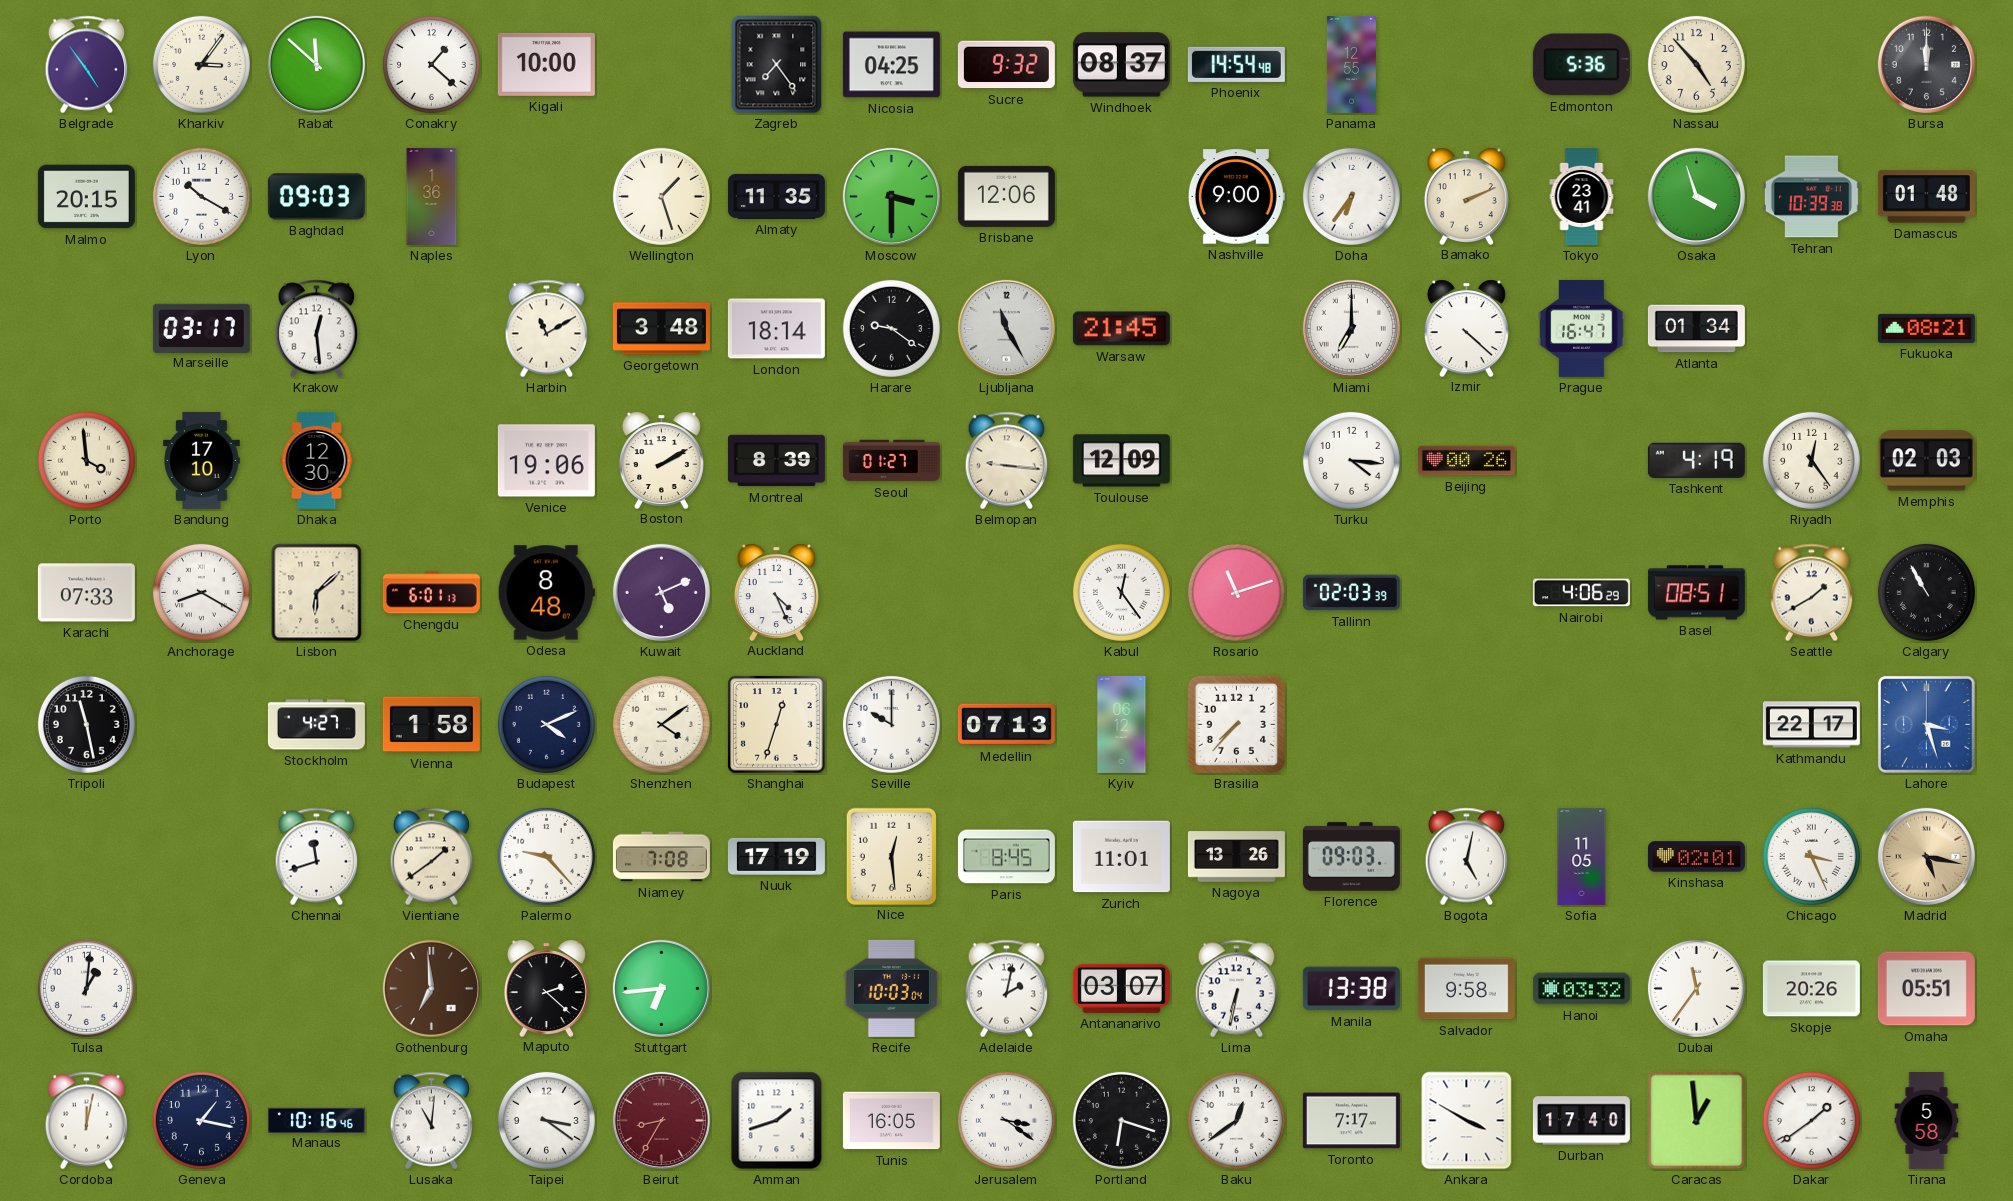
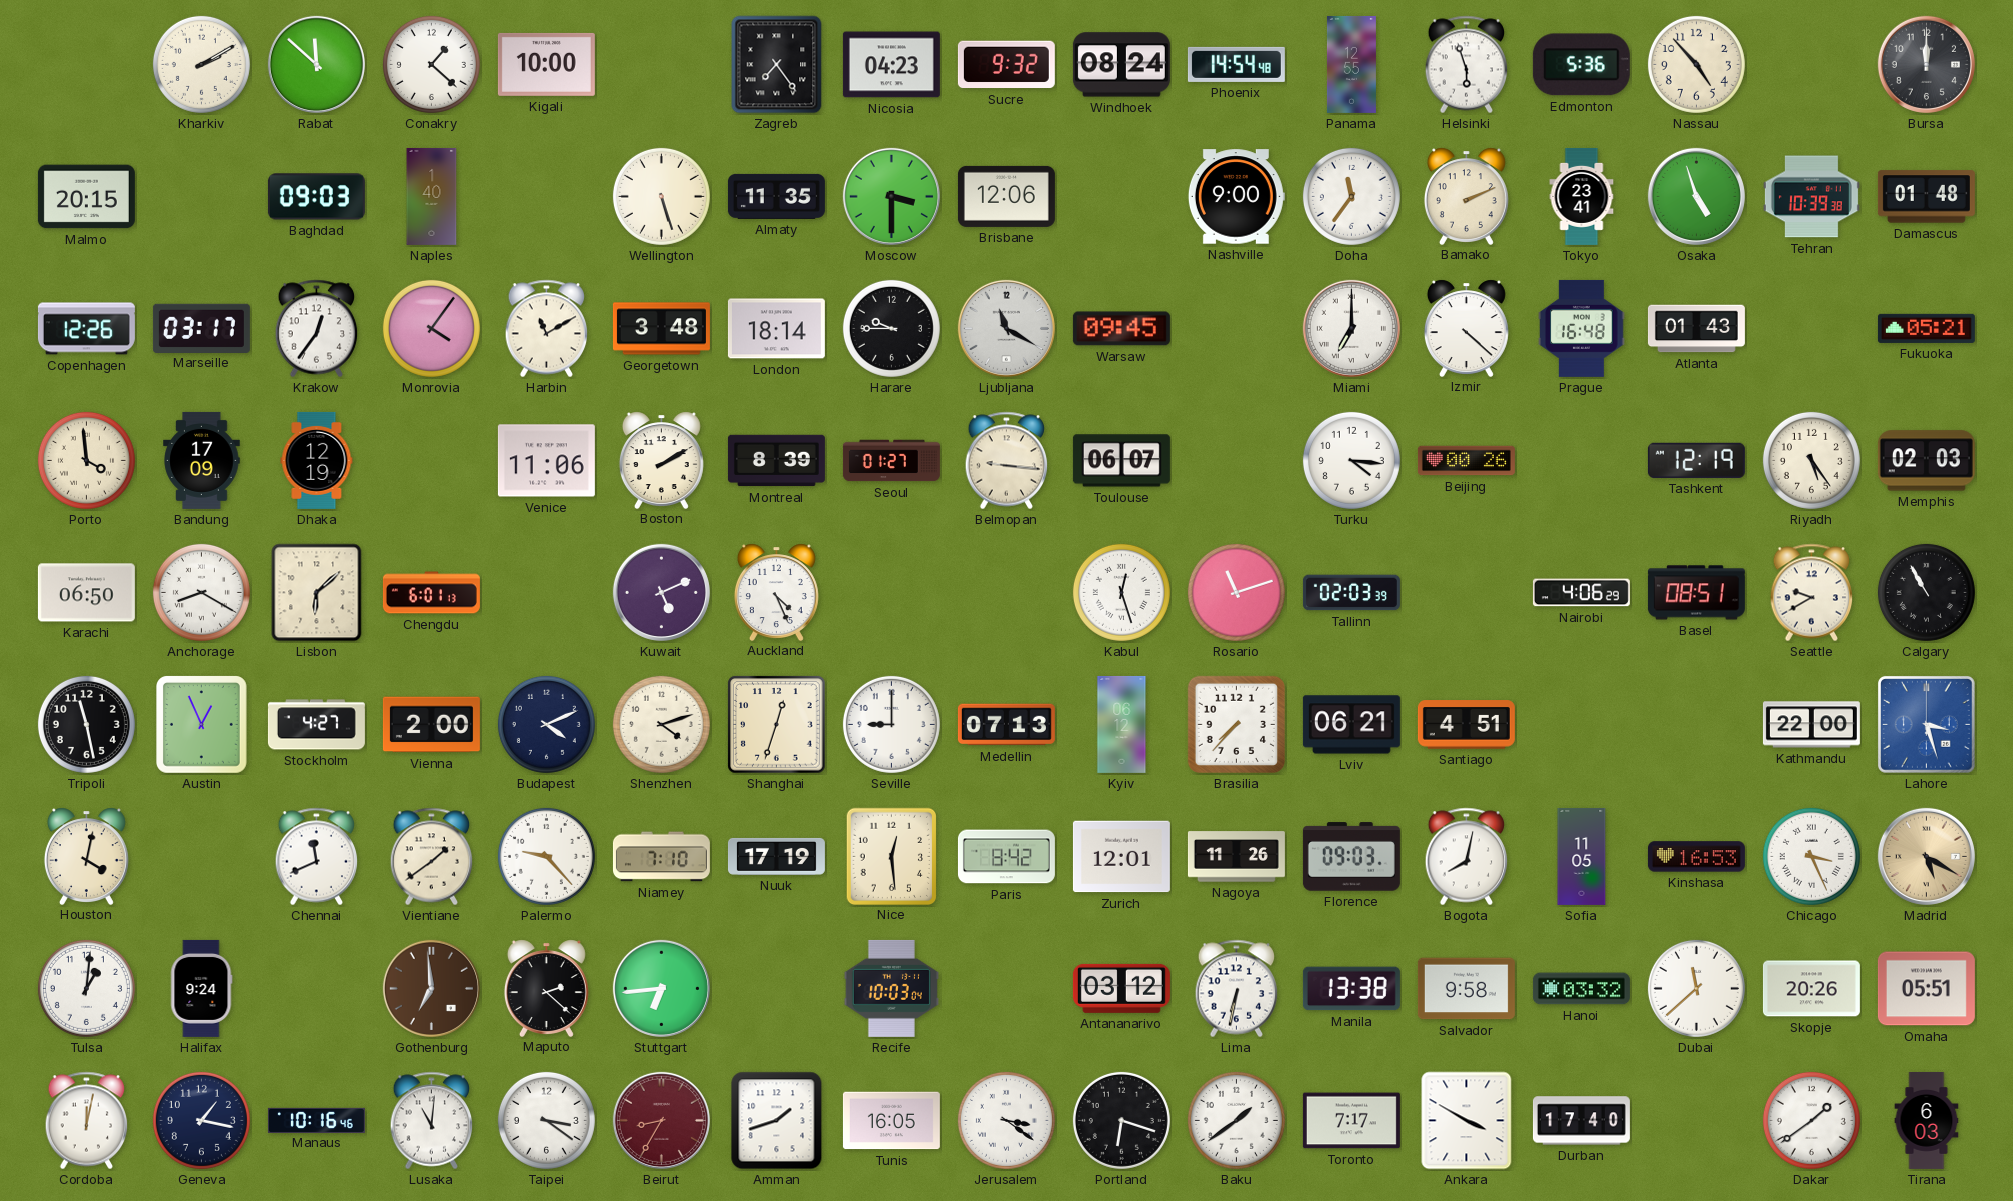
Belgrade: 4:54 -> none (87, 65)
Kharkiv: 3:06 -> 2:10 (201, 64)
Nicosia: 04:25 -> 04:23 (891, 65)
Windhoek: 08:37 -> 08:24 (1121, 65)
Helsinki: none -> 5:57 (1467, 65)
Lyon: 10:20 -> none (201, 196)
Naples: 1:36 -> 1:40 (432, 196)
Wellington: 1:27 -> 5:27 (661, 196)
Doha: 6:36 -> 11:36 (1351, 196)
Osaka: 3:57 -> 4:57 (1696, 196)
Copenhagen: none -> 12:26 (86, 329)
Krakow: 12:29 -> 12:36 (317, 329)
Monrovia: none -> 4:06 (431, 328)
Harare: 9:21 -> 9:45 (891, 328)
Ljubljana: 11:25 -> 11:20 (1006, 328)
Warsaw: 21:45 -> 09:45 (1121, 329)
Prague: 16:47 -> 16:48 (1582, 328)
Atlanta: 01:34 -> 01:43 (1696, 329)
Fukuoka: 08:21 -> 05:21 (1926, 328)
Bandung: 17:10 -> 17:09 (202, 460)
Dhaka: 12:30 -> 12:19 (317, 460)
Venice: 19:06 -> 11:06 (546, 461)
Toulouse: 12:09 -> 06:07 (1121, 461)
Tashkent: 4:19 -> 12:19 (1696, 460)
Riyadh: 12:24 -> 5:24 (1811, 460)
Karachi: 07:33 -> 06:50 (86, 593)
Odesa: 8:48 -> none (546, 593)
Kabul: 12:24 -> 12:27 (1121, 592)
Seattle: 1:40 -> 9:40 (1812, 593)
Austin: none -> 12:56 (202, 725)
Vienna: 1:58 -> 2:00 (431, 725)
Shenzhen: 4:09 -> 4:12 (661, 724)
Seville: 10:00 -> 9:00 (891, 724)
Lviv: none -> 06:21 (1351, 725)
Santiago: none -> 4:51 (1466, 725)
Kathmandu: 22:17 -> 22:00 (1811, 725)
Houston: none -> 4:02 (86, 856)
Chennai: 11:42 -> 11:41 (317, 857)
Niamey: 7:08 -> 7:10 (661, 857)
Paris: 8:45 -> 8:42 (1006, 857)
Zurich: 11:01 -> 12:01 (1121, 857)
Nagoya: 13:26 -> 11:26 (1236, 857)
Bogota: 5:02 -> 8:02 (1467, 857)
Kinshasa: 02:01 -> 16:53 (1696, 857)
Madrid: 5:17 -> 5:20 (1926, 856)
Halifax: none -> 9:24 (201, 988)
Adelaide: 2:02 -> none (1007, 989)
Antananarivo: 03:07 -> 03:12 (1121, 988)
Dubai: 11:36 -> 11:38 (1696, 988)
Baku: 12:39 -> 1:39 (1236, 1120)
Caracas: 12:59 -> none (1697, 1121)
Tirana: 5:58 -> 6:03 (1927, 1120)
